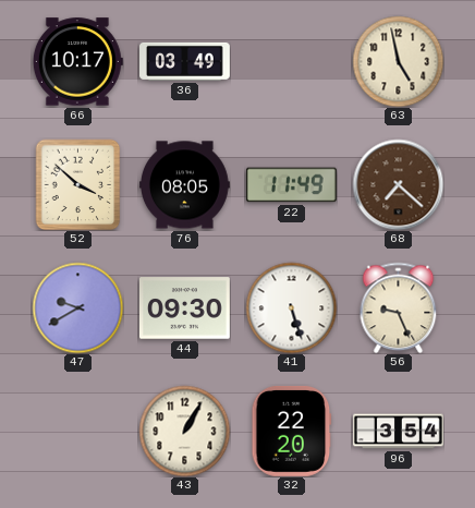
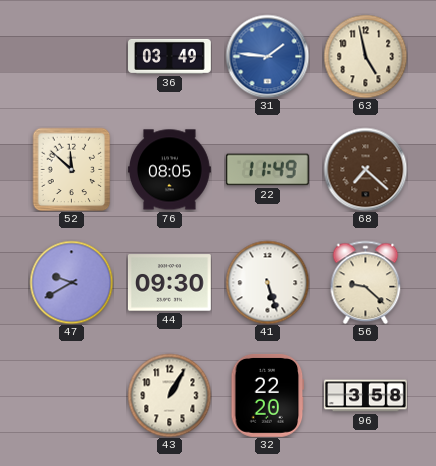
66: 10:17 -> none (77, 62)
31: none -> 1:46 (267, 56)
52: 3:52 -> 11:52 (72, 169)
56: 9:26 -> 9:22 (366, 282)
96: 3:54 -> 3:58 (366, 396)
